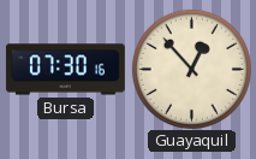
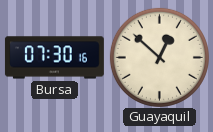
Guayaquil: 12:53 -> 12:52 (159, 57)
